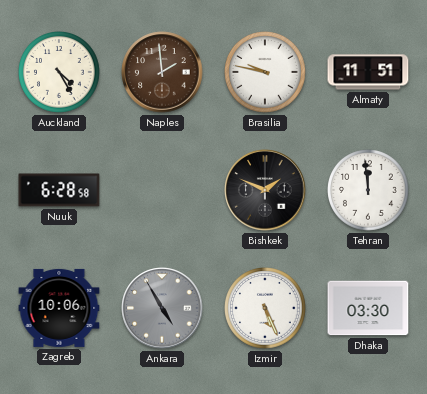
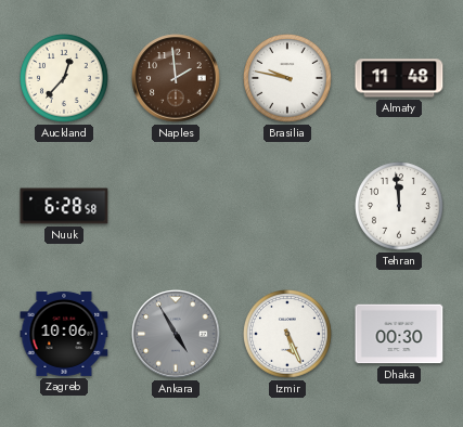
Auckland: 4:25 -> 12:37 (65, 79)
Almaty: 11:51 -> 11:48 (399, 78)
Bishkek: 1:49 -> none (265, 190)
Dhaka: 03:30 -> 00:30 (399, 334)
